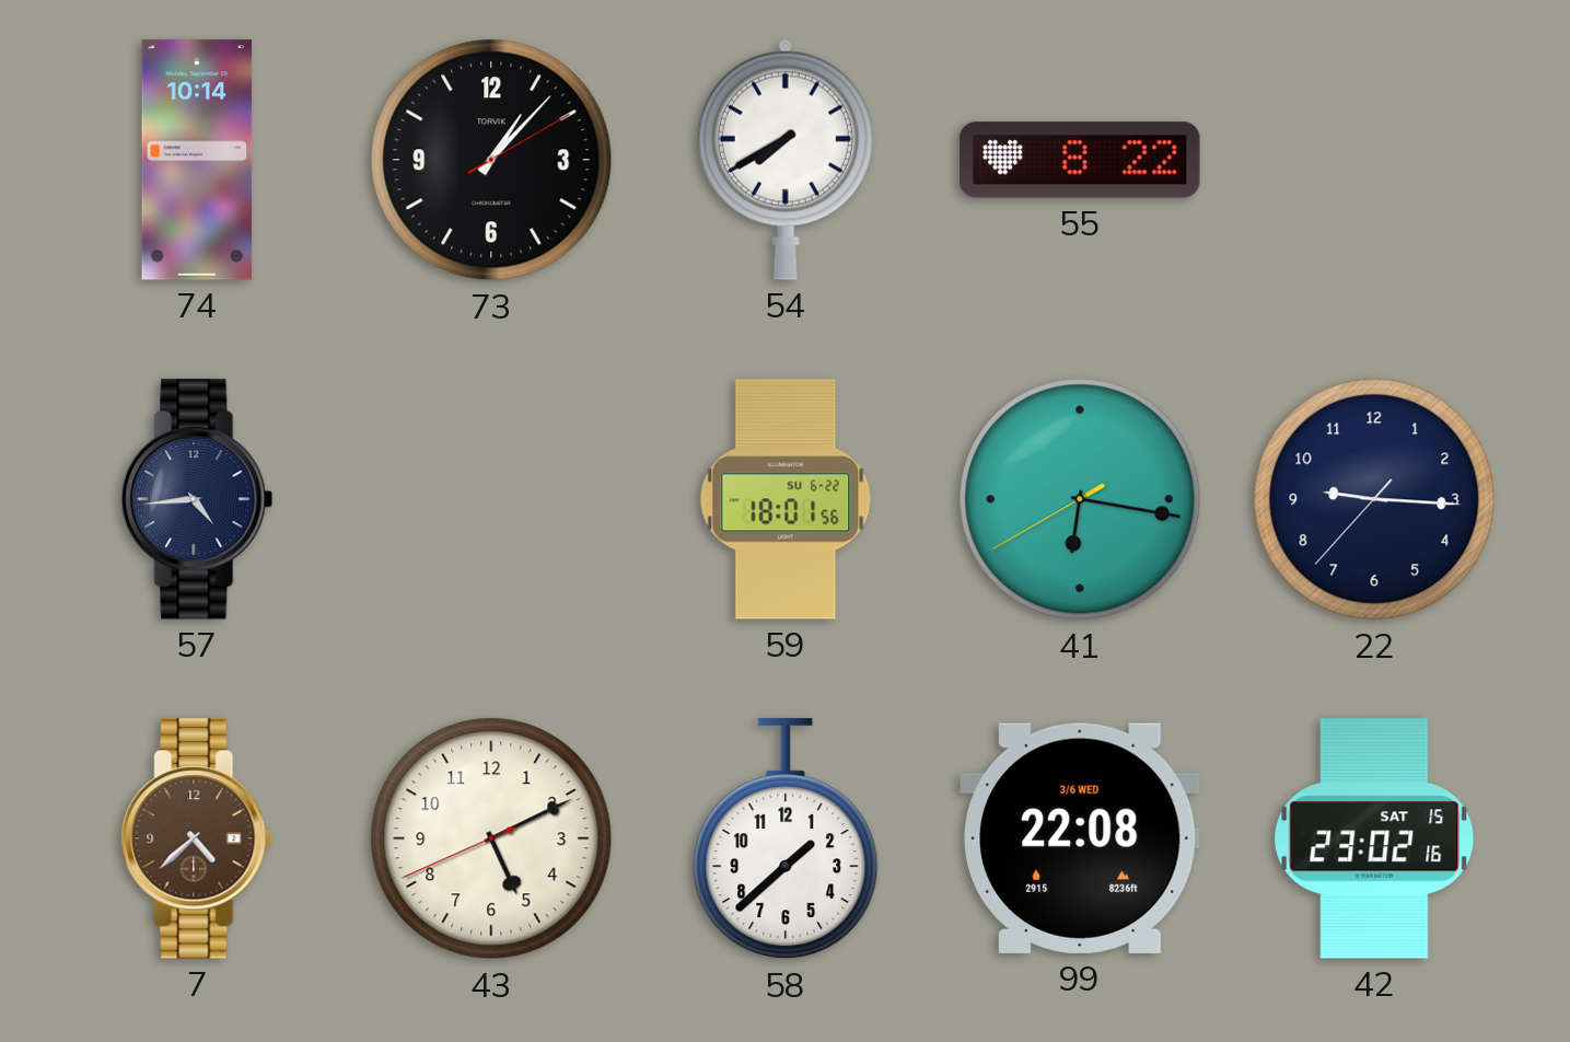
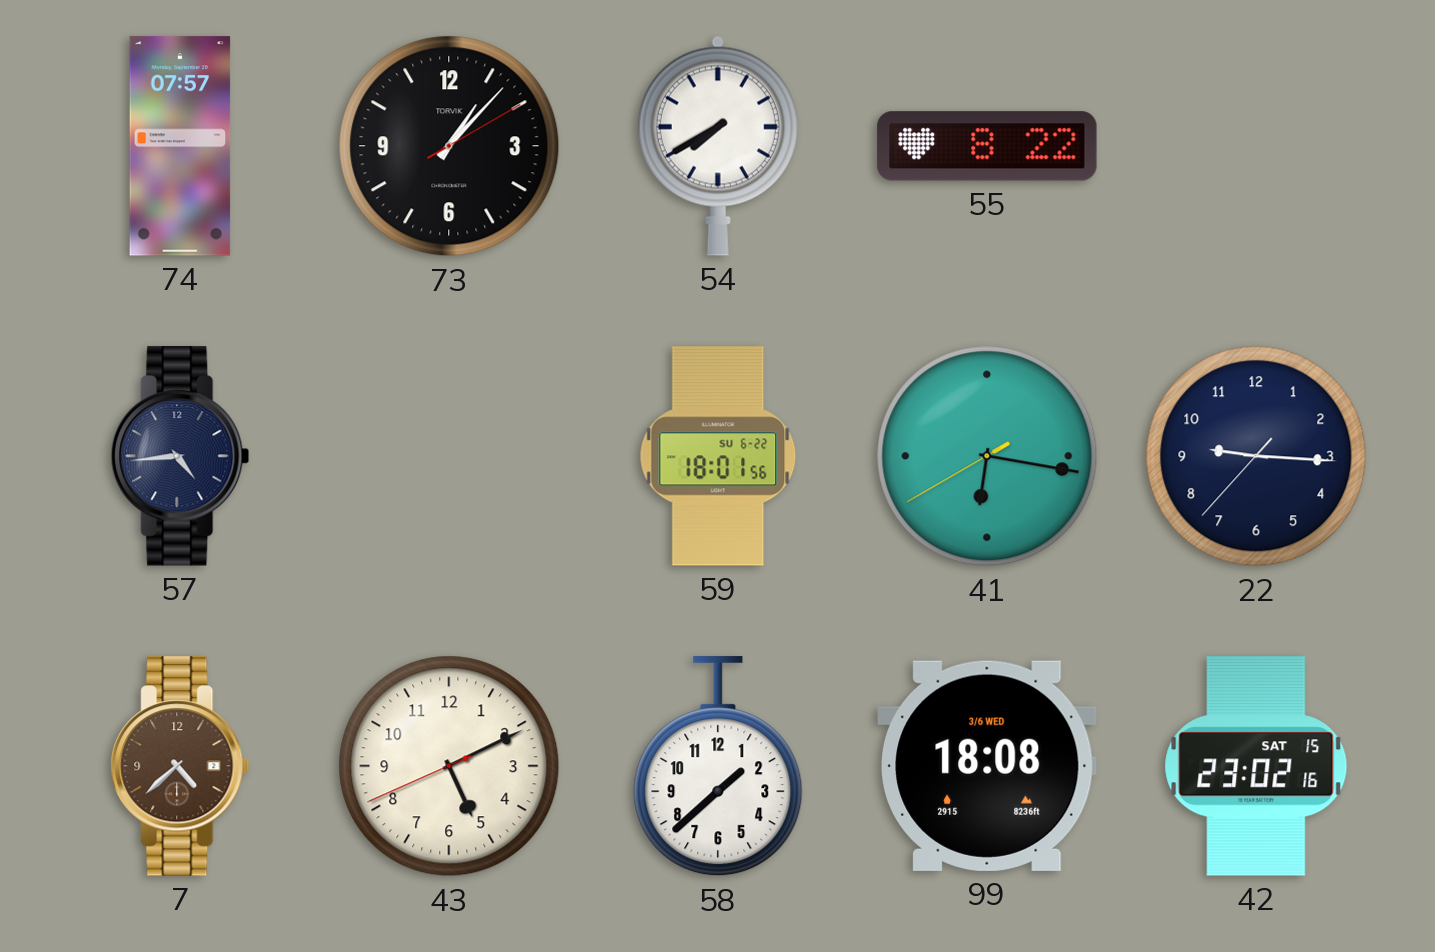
74: 10:14 -> 07:57 (180, 146)
99: 22:08 -> 18:08 (988, 766)
